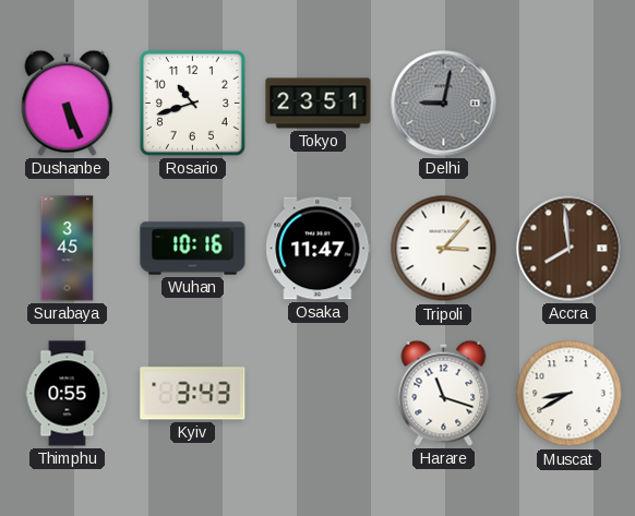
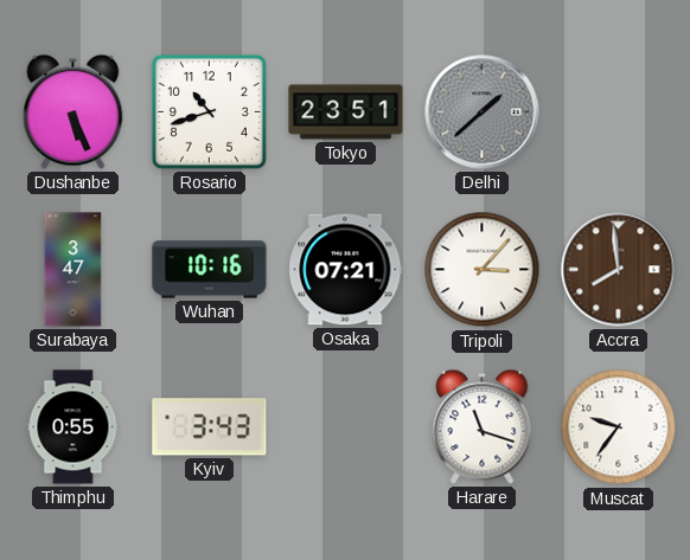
Delhi: 9:02 -> 1:38 (483, 112)
Surabaya: 3:45 -> 3:47 (74, 270)
Osaka: 11:47 -> 07:21 (346, 270)
Muscat: 8:40 -> 9:36 (619, 427)
